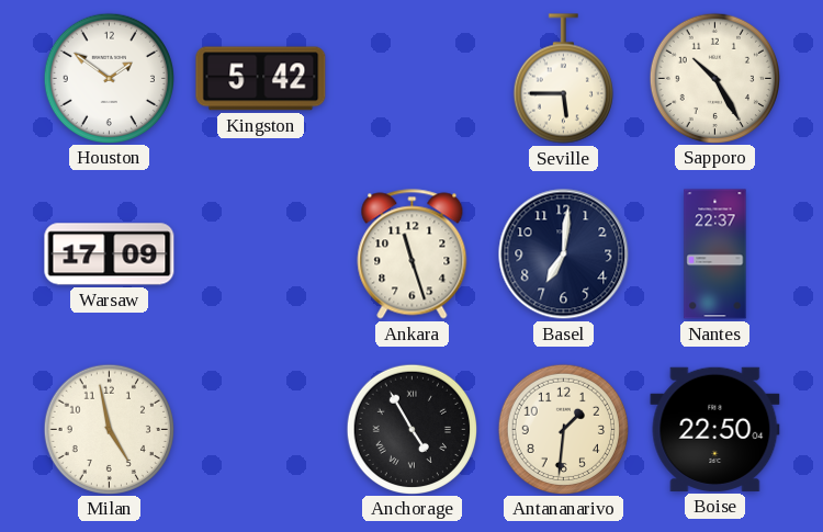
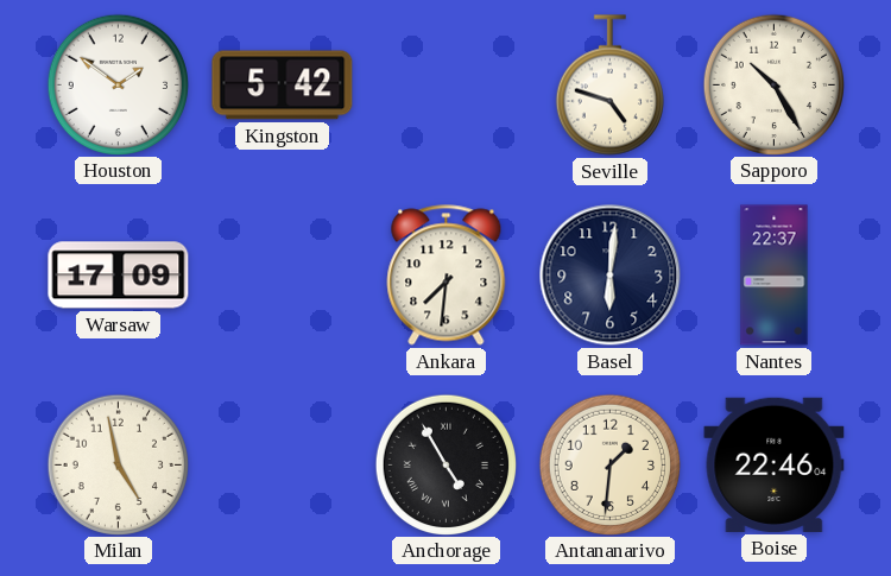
Seville: 5:45 -> 4:48 (609, 86)
Ankara: 11:27 -> 7:31 (447, 276)
Basel: 7:01 -> 6:01 (611, 276)
Boise: 22:50 -> 22:46 (775, 464)
